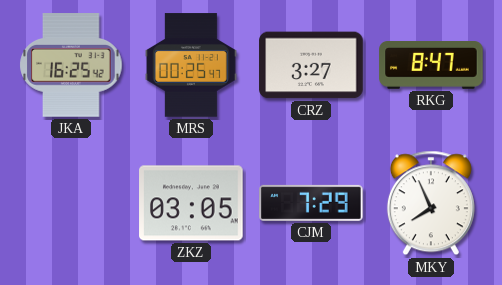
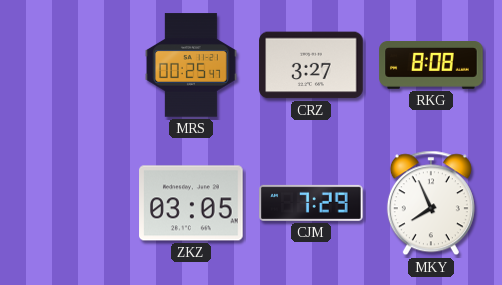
JKA: 16:25 -> none (71, 65)
RKG: 8:47 -> 8:08 (431, 66)
